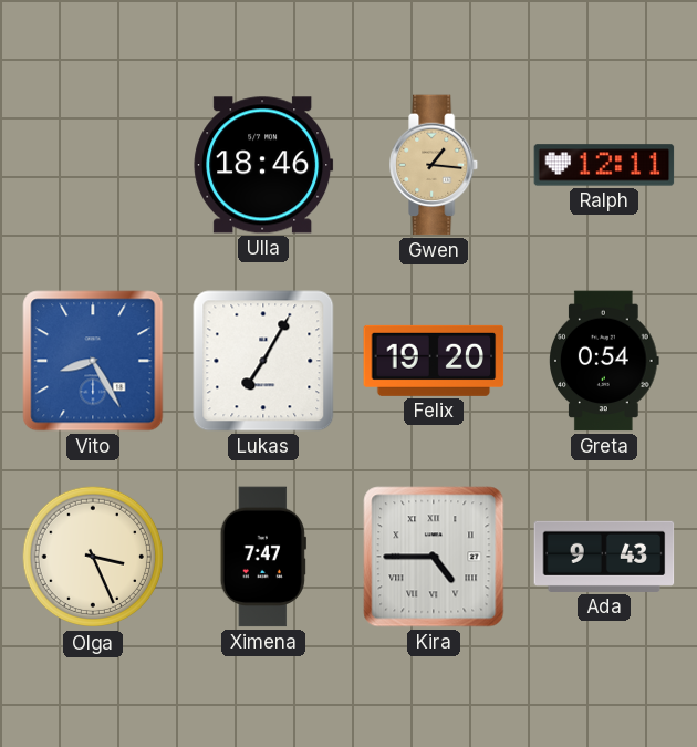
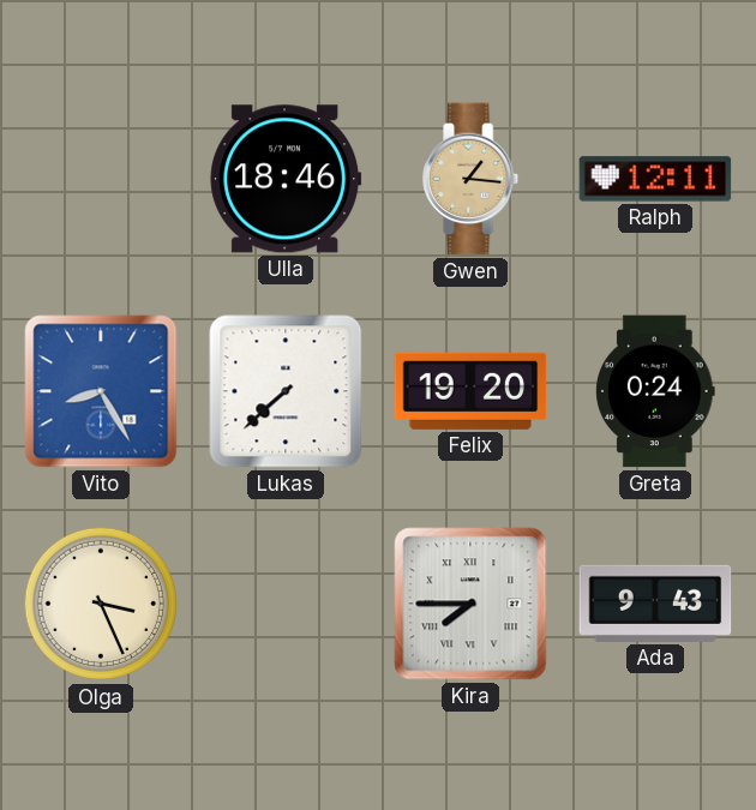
Lukas: 7:05 -> 7:38 (286, 391)
Greta: 0:54 -> 0:24 (656, 391)
Ximena: 7:47 -> none (263, 557)
Kira: 4:45 -> 7:45 (470, 604)
